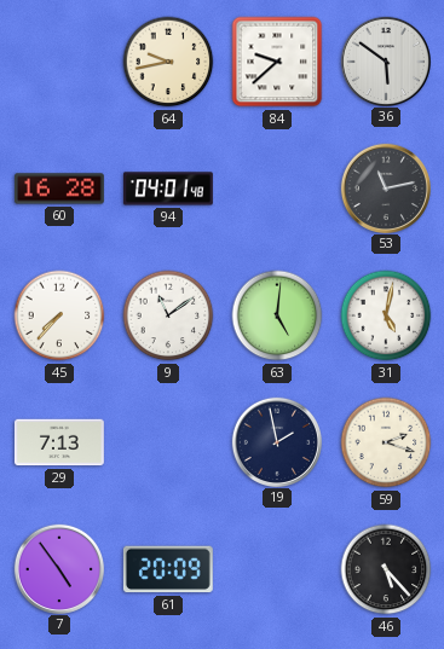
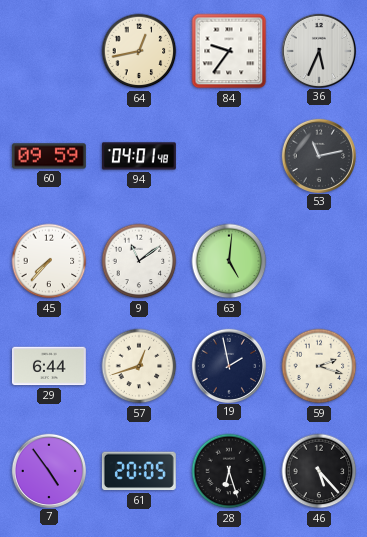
64: 9:43 -> 12:43 (139, 51)
84: 9:38 -> 9:36 (229, 51)
36: 5:51 -> 5:34 (318, 50)
60: 16:28 -> 09:59 (49, 156)
31: 5:02 -> none (386, 315)
29: 7:13 -> 6:44 (49, 366)
57: none -> 12:42 (139, 366)
61: 20:09 -> 20:05 (139, 471)
28: none -> 6:27 (229, 471)
